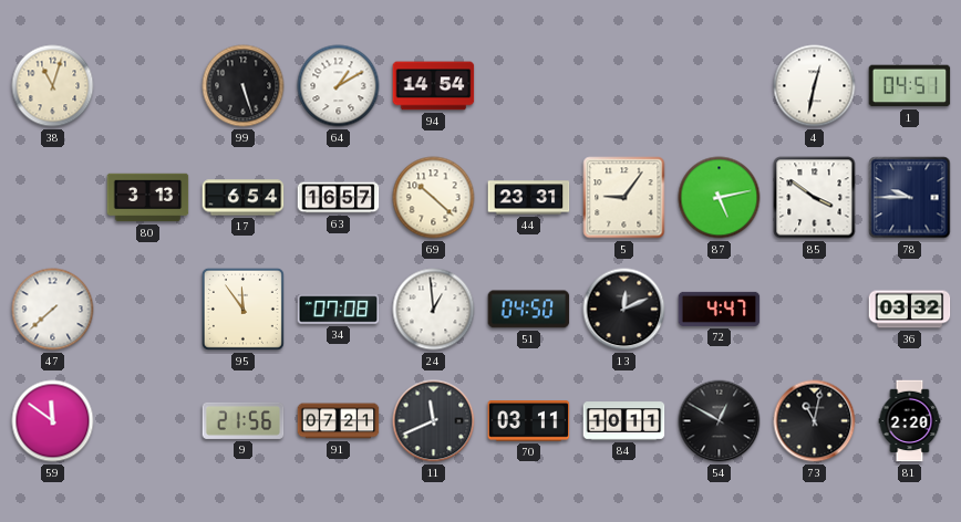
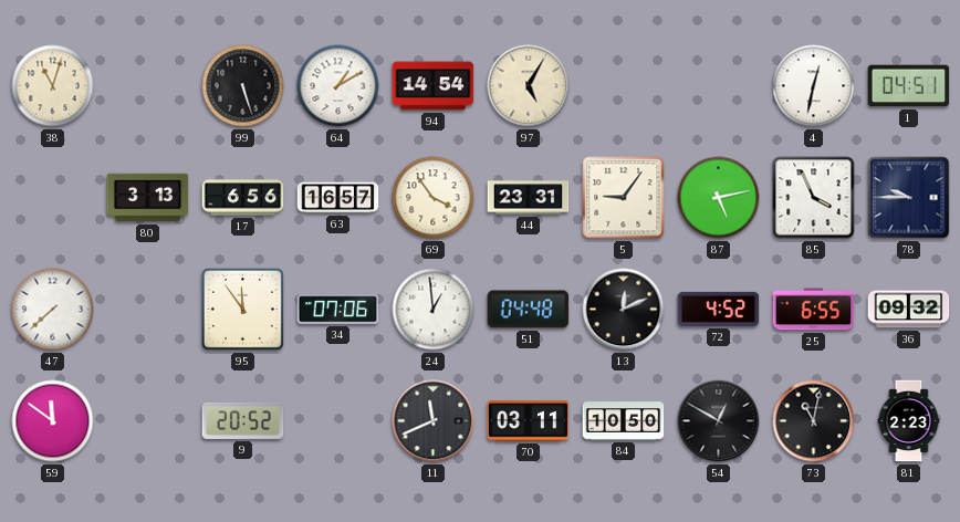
97: none -> 5:05 (529, 86)
17: 6:54 -> 6:56 (243, 198)
69: 10:22 -> 3:54 (434, 198)
85: 3:51 -> 3:56 (814, 198)
34: 07:08 -> 07:06 (338, 310)
51: 04:50 -> 04:48 (529, 310)
72: 4:47 -> 4:52 (719, 309)
25: none -> 6:55 (814, 310)
36: 03:32 -> 09:32 (909, 310)
9: 21:56 -> 20:52 (243, 420)
91: 07:21 -> none (339, 421)
84: 10:11 -> 10:50 (624, 421)
81: 2:20 -> 2:23 (909, 421)
